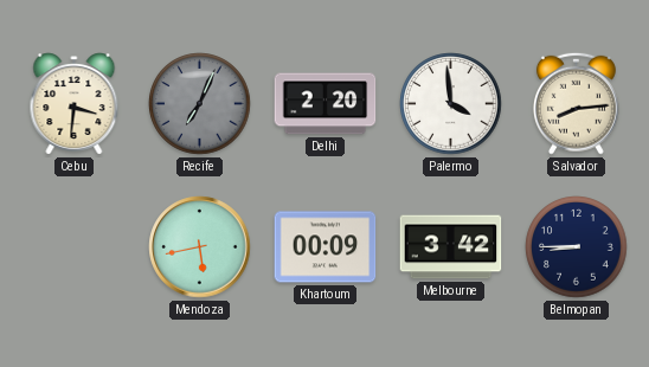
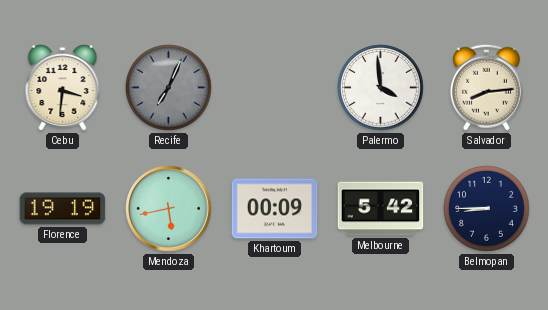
Delhi: 2:20 -> none (326, 104)
Florence: none -> 19:19 (63, 209)
Melbourne: 3:42 -> 5:42 (381, 209)
